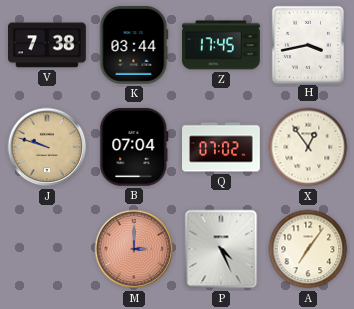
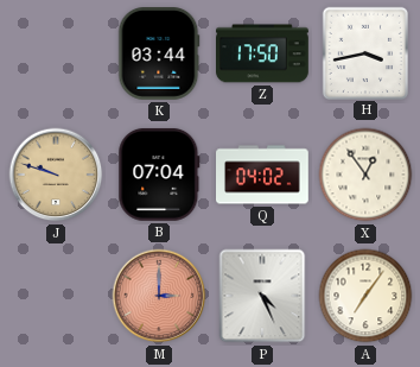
V: 7:38 -> none (48, 45)
Z: 17:45 -> 17:50 (263, 53)
Q: 07:02 -> 04:02 (263, 175)
